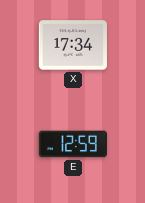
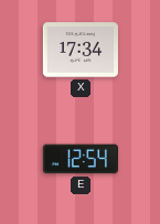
E: 12:59 -> 12:54 (81, 159)
